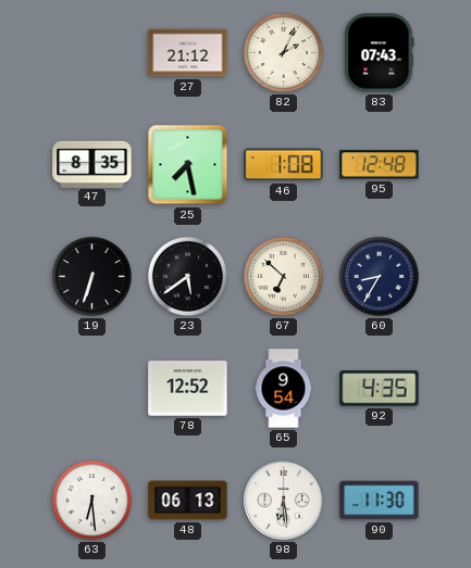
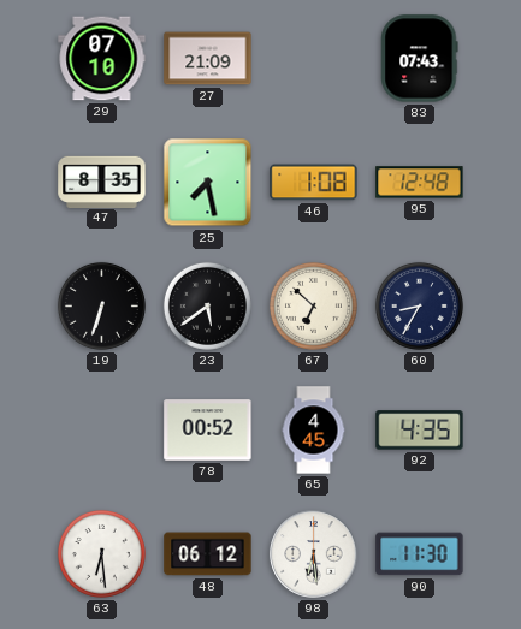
29: none -> 07:10 (102, 59)
27: 21:12 -> 21:09 (208, 59)
82: 2:04 -> none (283, 52)
78: 12:52 -> 00:52 (208, 431)
65: 9:54 -> 4:45 (314, 431)
48: 06:13 -> 06:12 (208, 554)
